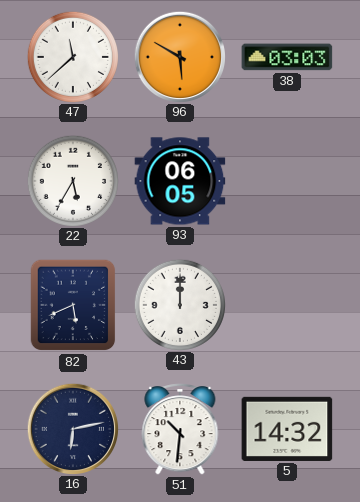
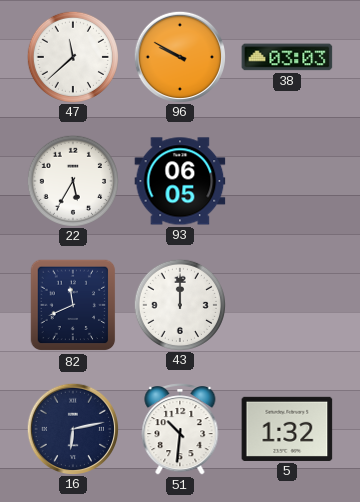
96: 5:50 -> 9:50 (179, 56)
82: 5:41 -> 11:41 (73, 305)
5: 14:32 -> 1:32 (287, 429)
